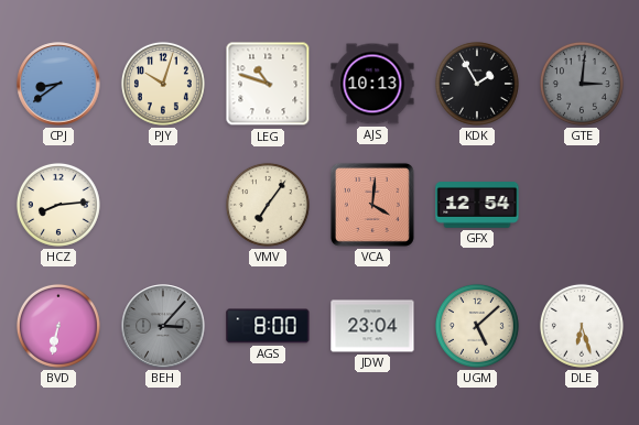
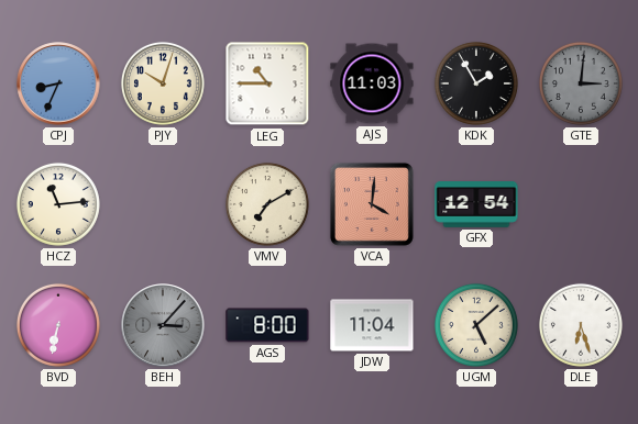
CPJ: 8:39 -> 8:34 (58, 83)
LEG: 10:48 -> 10:45 (267, 83)
AJS: 10:13 -> 11:03 (372, 83)
HCZ: 8:14 -> 11:14 (58, 204)
VMV: 7:06 -> 7:10 (267, 204)
JDW: 23:04 -> 11:04 (372, 325)
